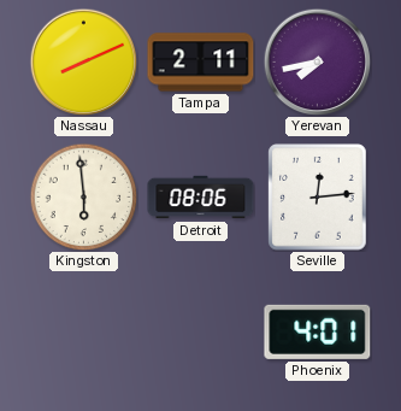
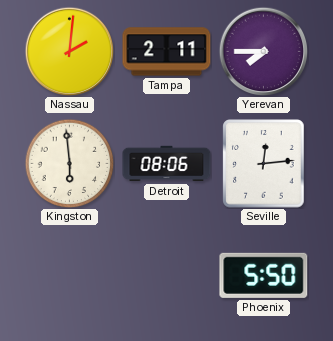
Nassau: 8:11 -> 2:01 (69, 51)
Yerevan: 7:43 -> 7:45 (263, 51)
Phoenix: 4:01 -> 5:50 (264, 275)
